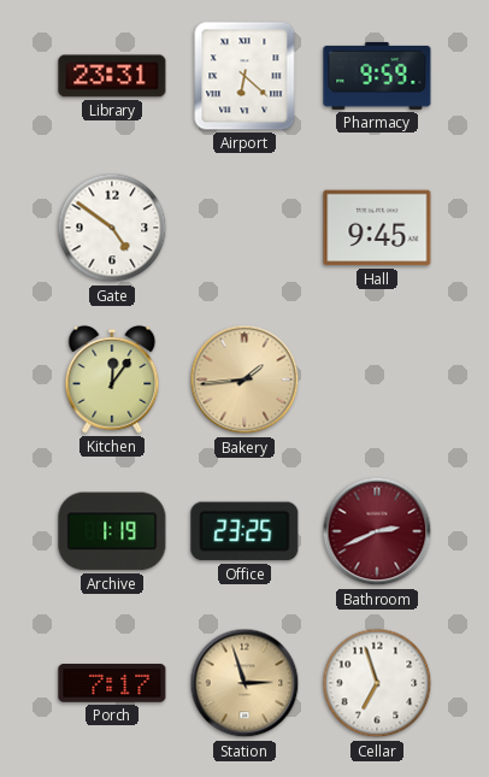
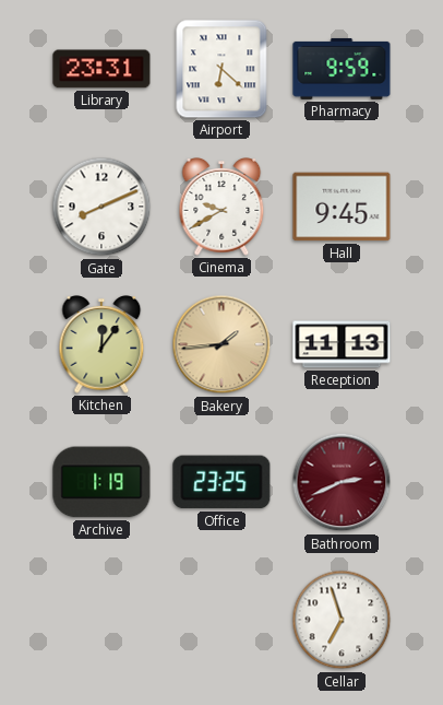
Gate: 4:51 -> 8:11 (101, 207)
Cinema: none -> 9:40 (221, 208)
Reception: none -> 11:13 (342, 344)
Porch: 7:17 -> none (112, 684)
Station: 2:57 -> none (244, 683)
